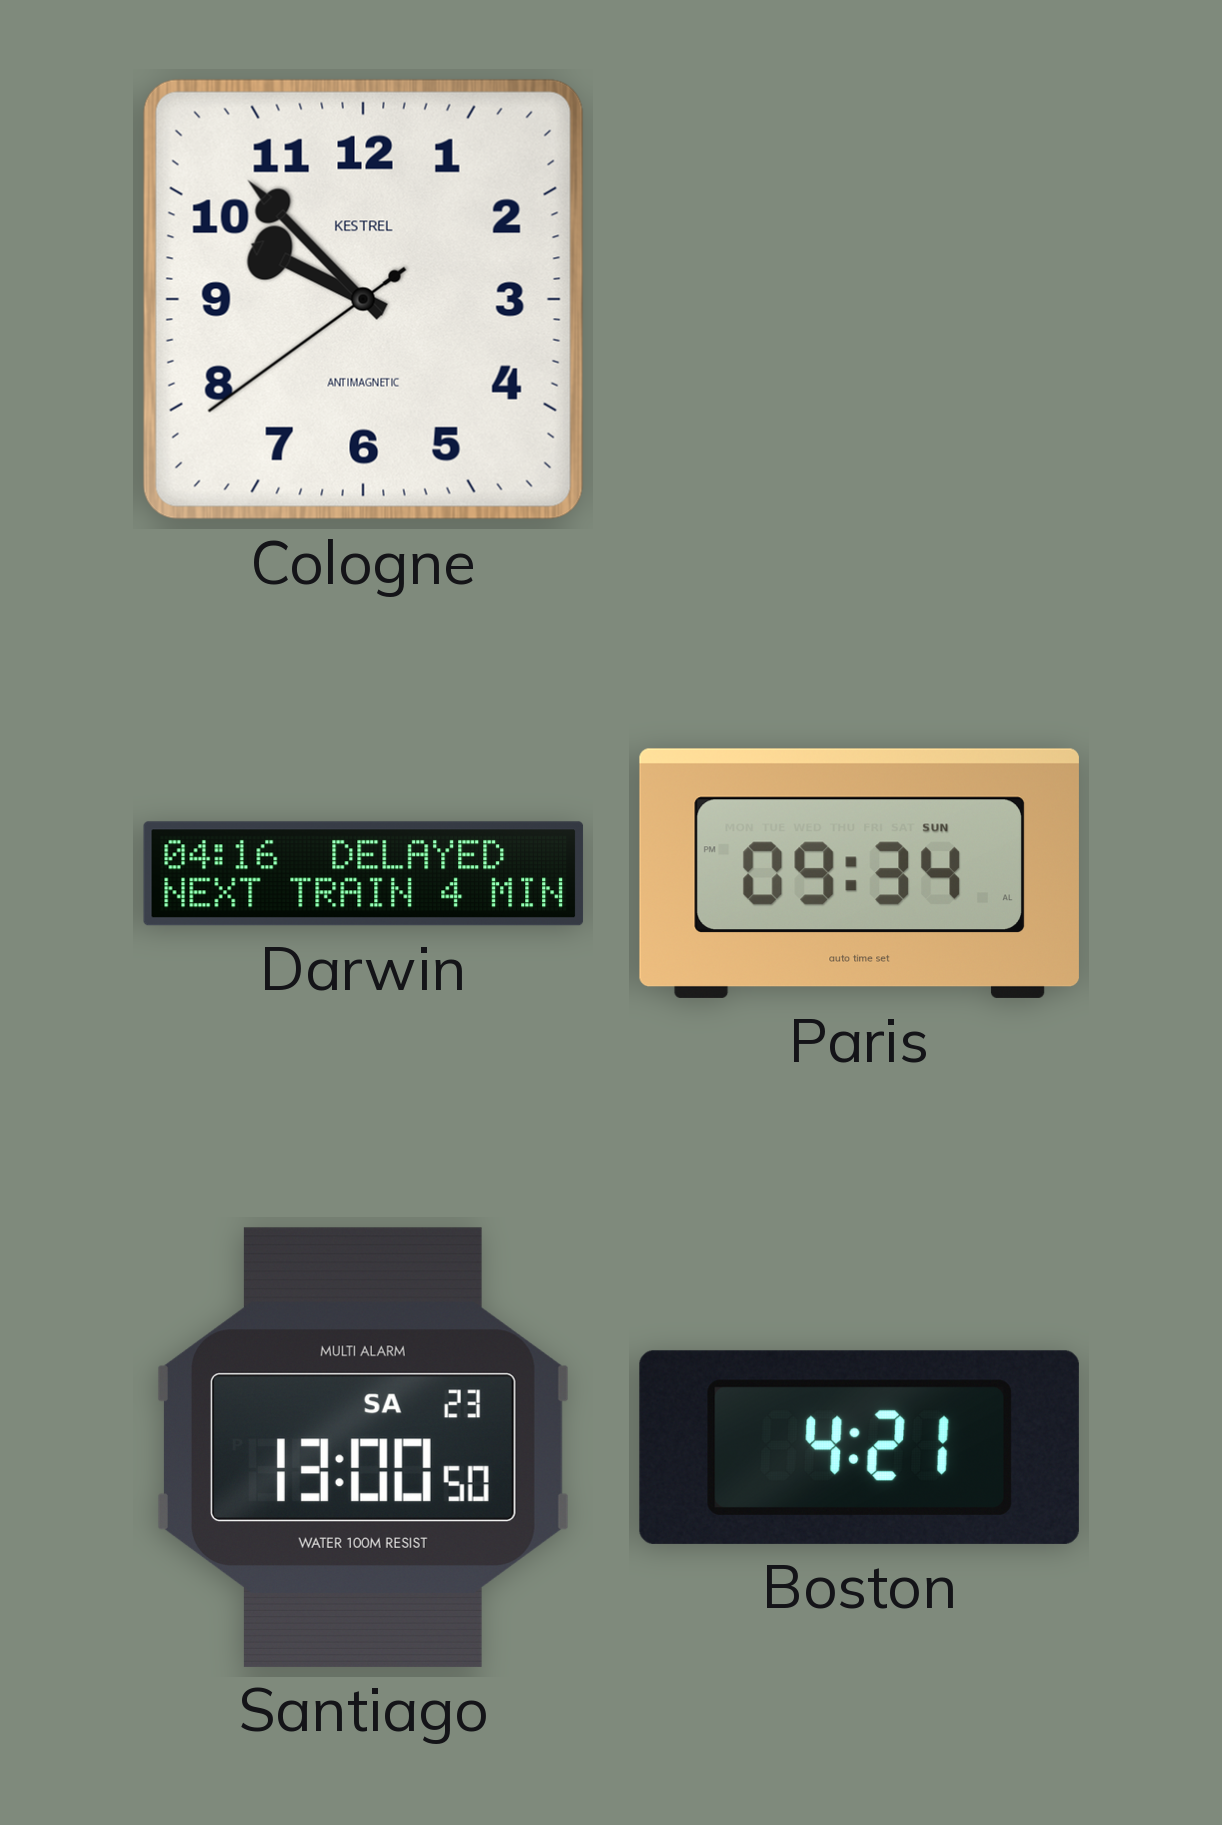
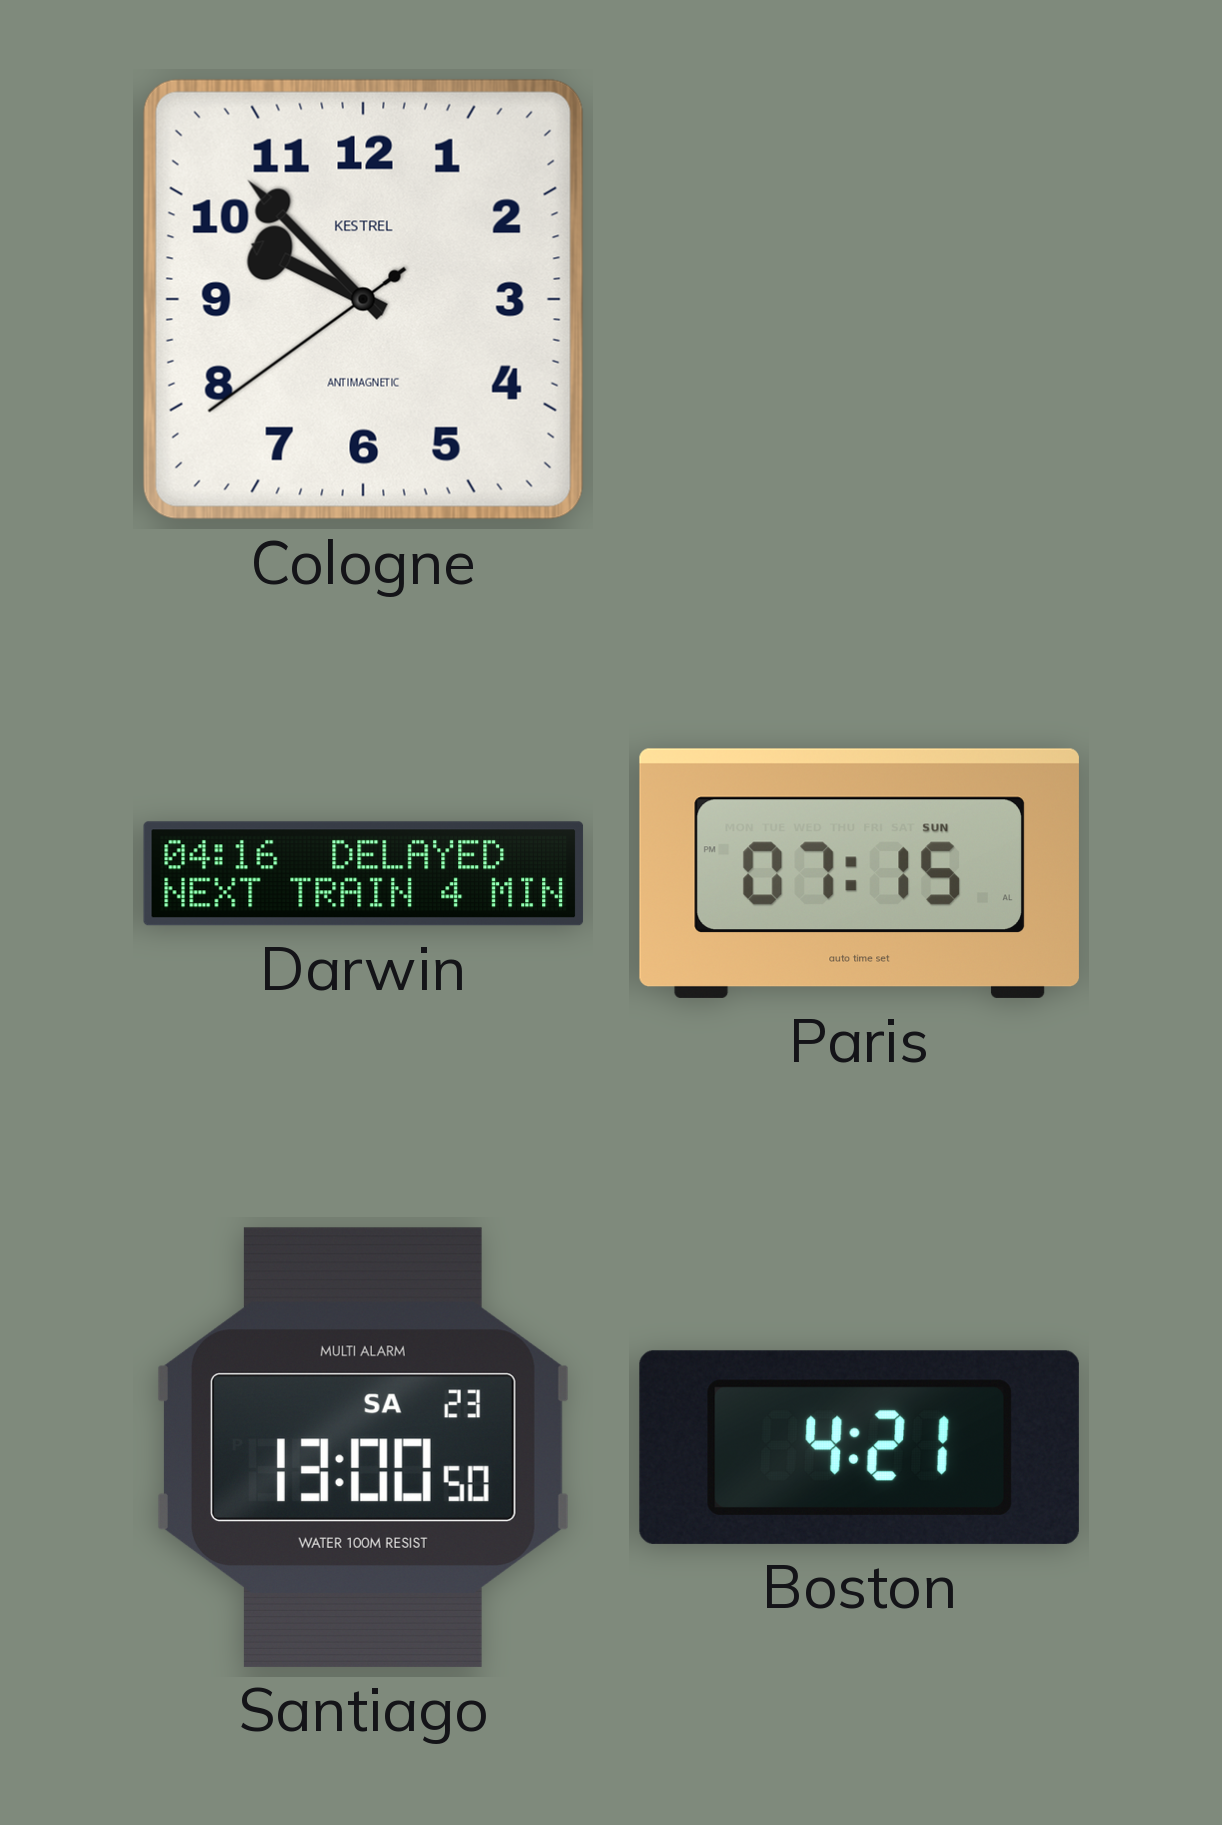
Paris: 09:34 -> 07:15 (859, 873)
